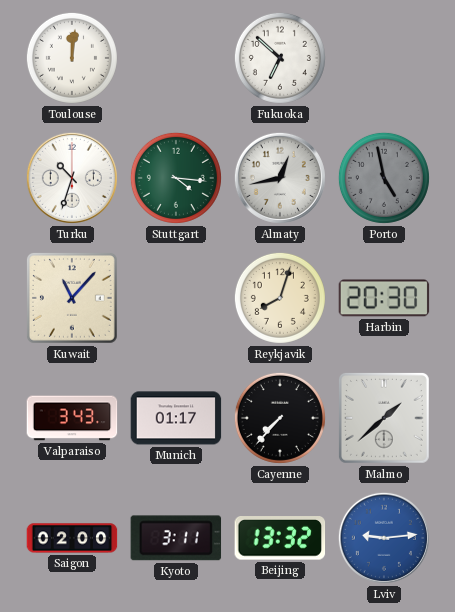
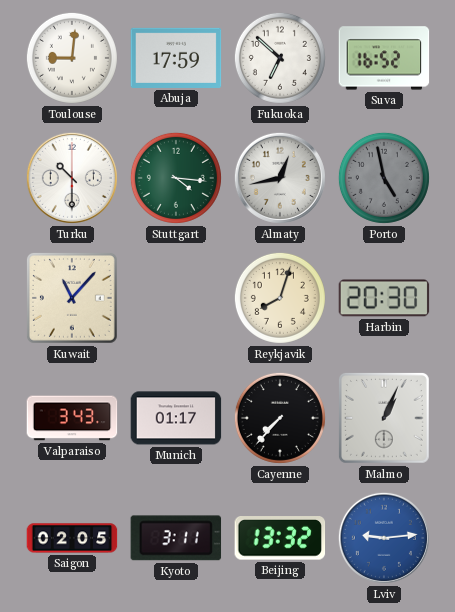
Toulouse: 12:01 -> 9:01 (72, 58)
Abuja: none -> 17:59 (176, 58)
Suva: none -> 16:52 (384, 58)
Turku: 10:33 -> 10:30 (72, 178)
Malmo: 1:38 -> 1:04 (384, 418)
Saigon: 02:00 -> 02:05 (72, 538)
